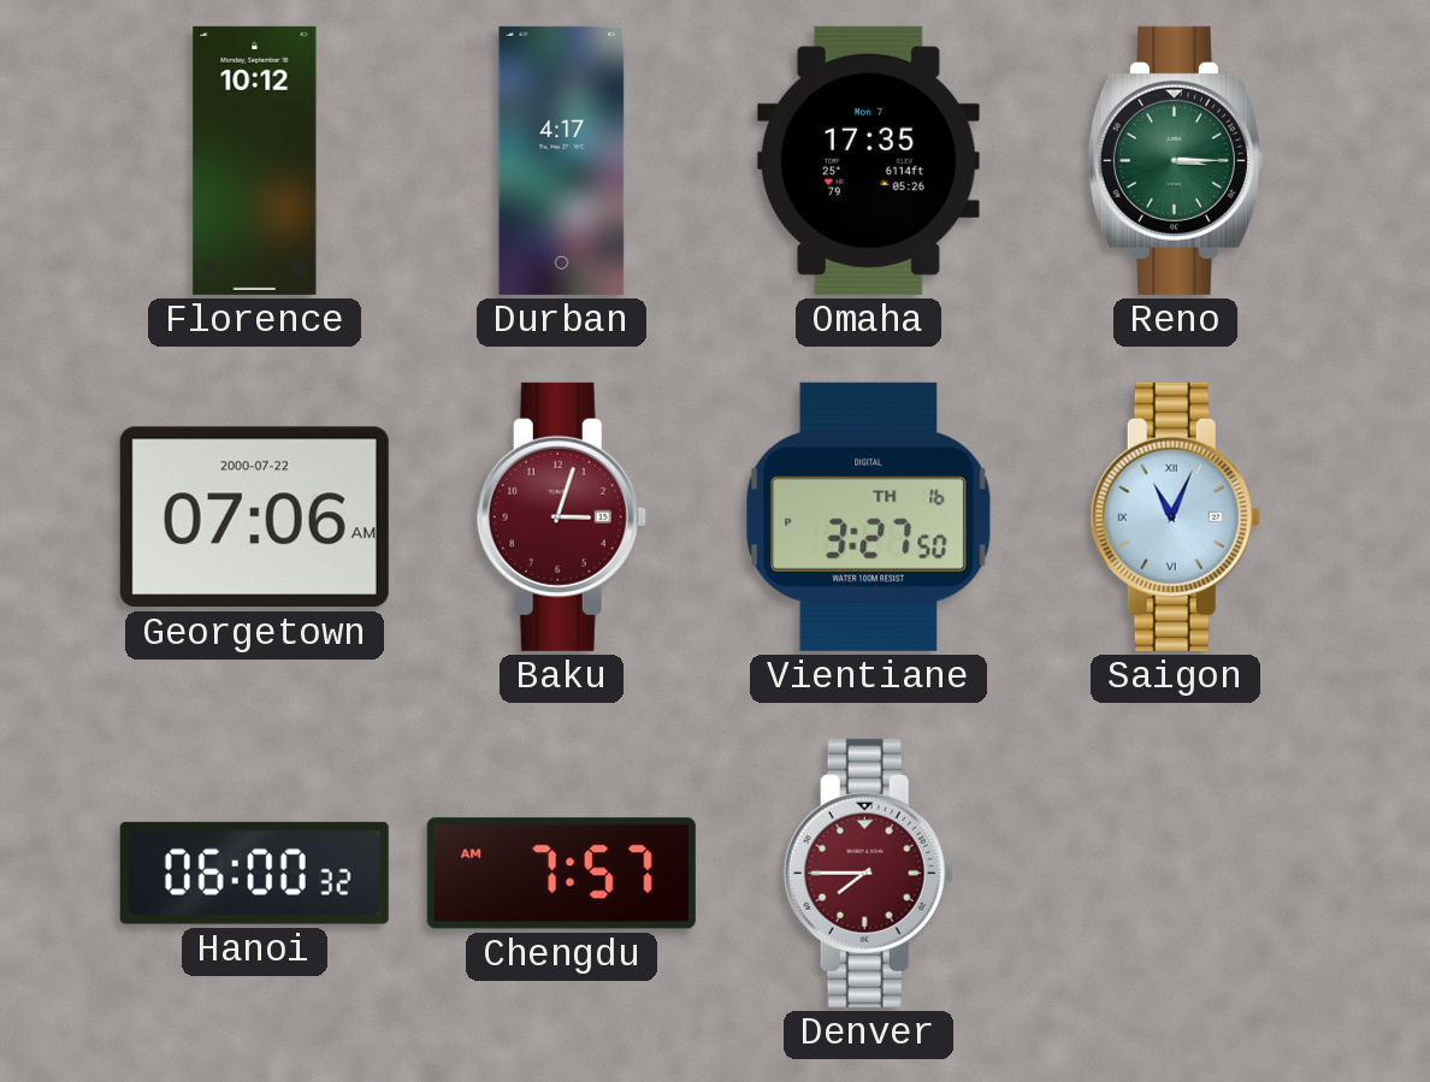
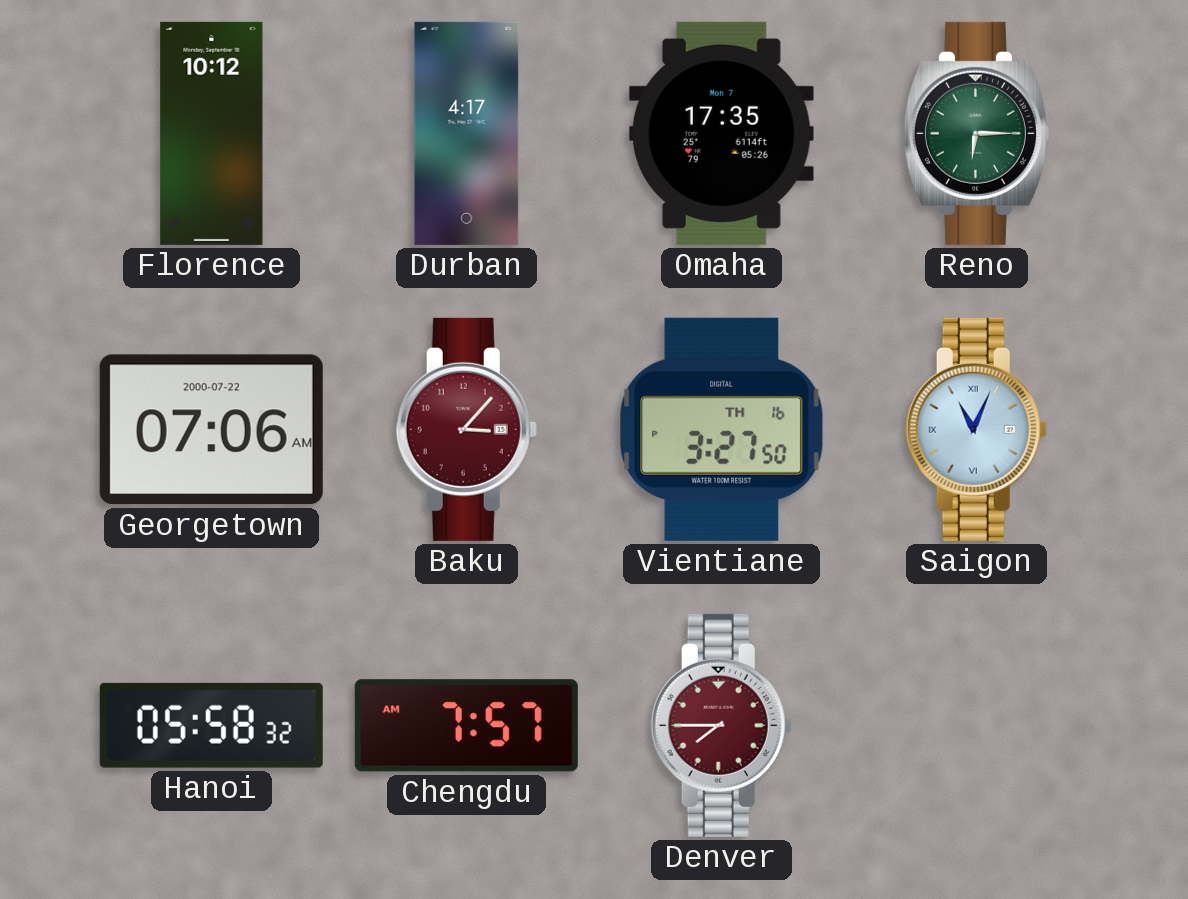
Reno: 3:15 -> 6:15 (976, 133)
Baku: 3:03 -> 3:07 (466, 429)
Hanoi: 06:00 -> 05:58 (211, 725)
